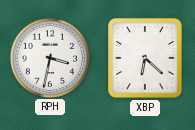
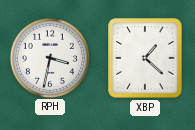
XBP: 6:22 -> 1:22 (145, 58)
